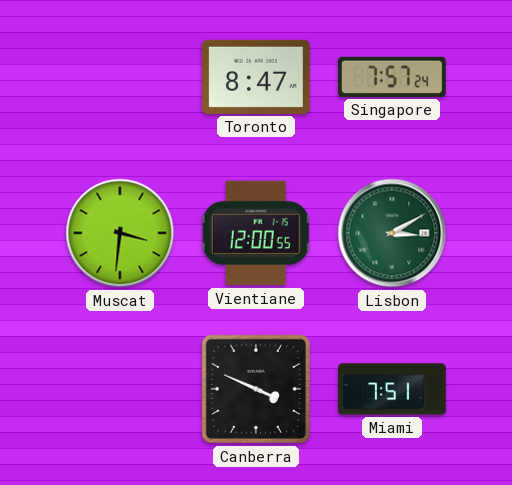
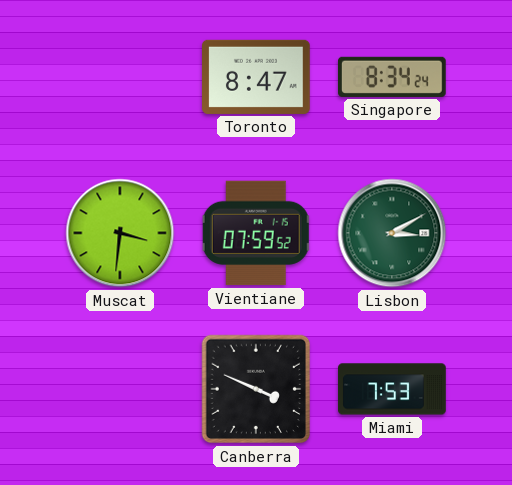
Singapore: 7:57 -> 8:34 (393, 77)
Vientiane: 12:00 -> 07:59 (256, 233)
Miami: 7:51 -> 7:53 (392, 389)
